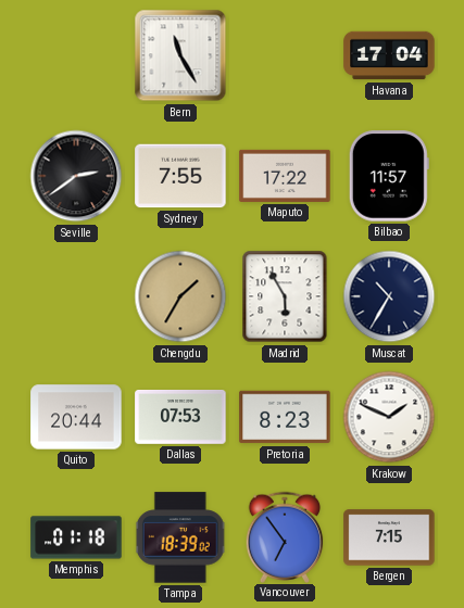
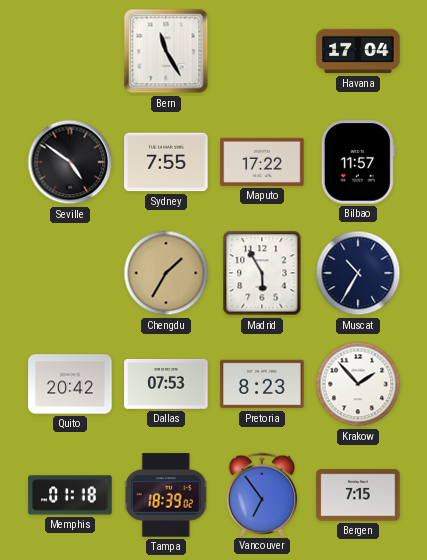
Seville: 2:39 -> 4:51 (70, 162)
Quito: 20:44 -> 20:42 (70, 384)
Krakow: 1:49 -> 1:53 (358, 384)
